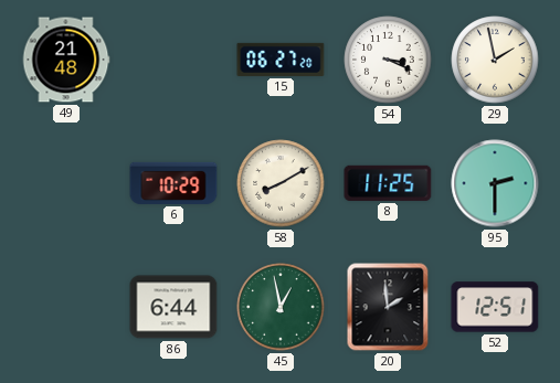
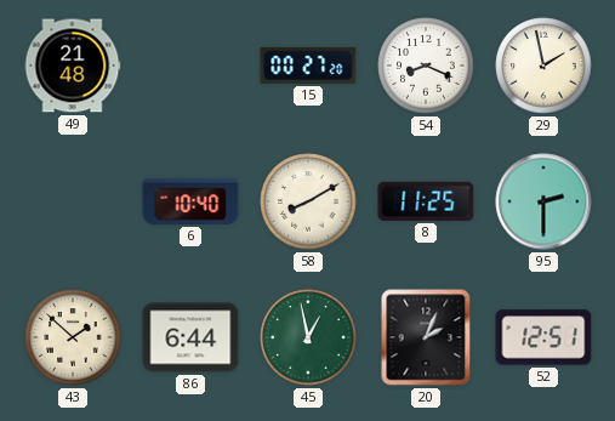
15: 06:27 -> 00:27 (308, 66)
54: 3:19 -> 8:19 (426, 66)
6: 10:29 -> 10:40 (190, 201)
43: none -> 1:52 (73, 337)
20: 1:59 -> 2:04 (426, 337)
